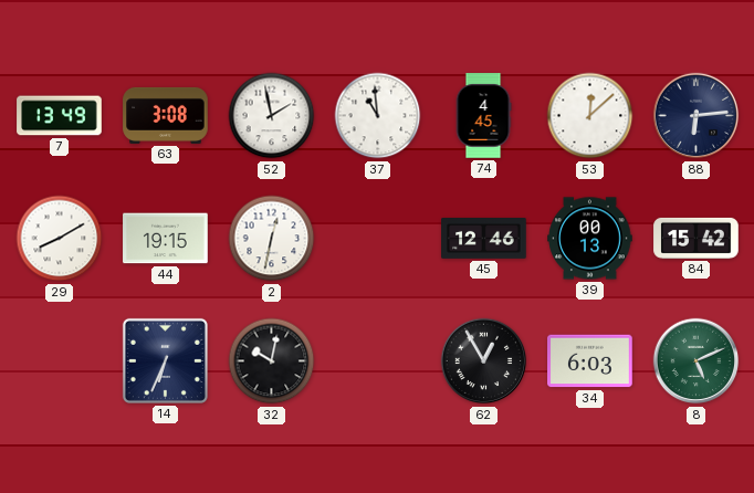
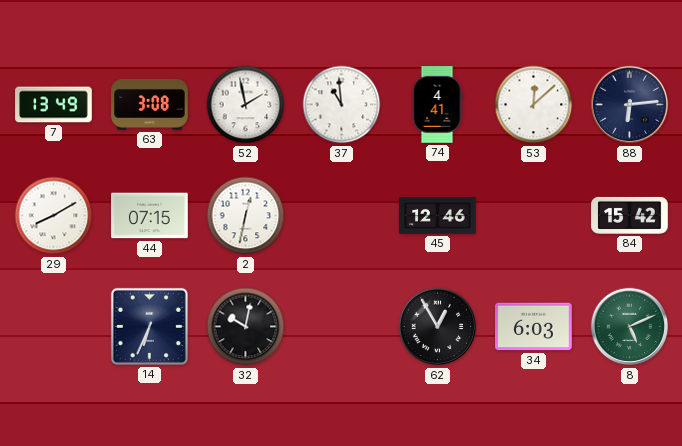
74: 4:45 -> 4:41 (437, 105)
44: 19:15 -> 07:15 (150, 216)
39: 00:13 -> none (590, 239)
